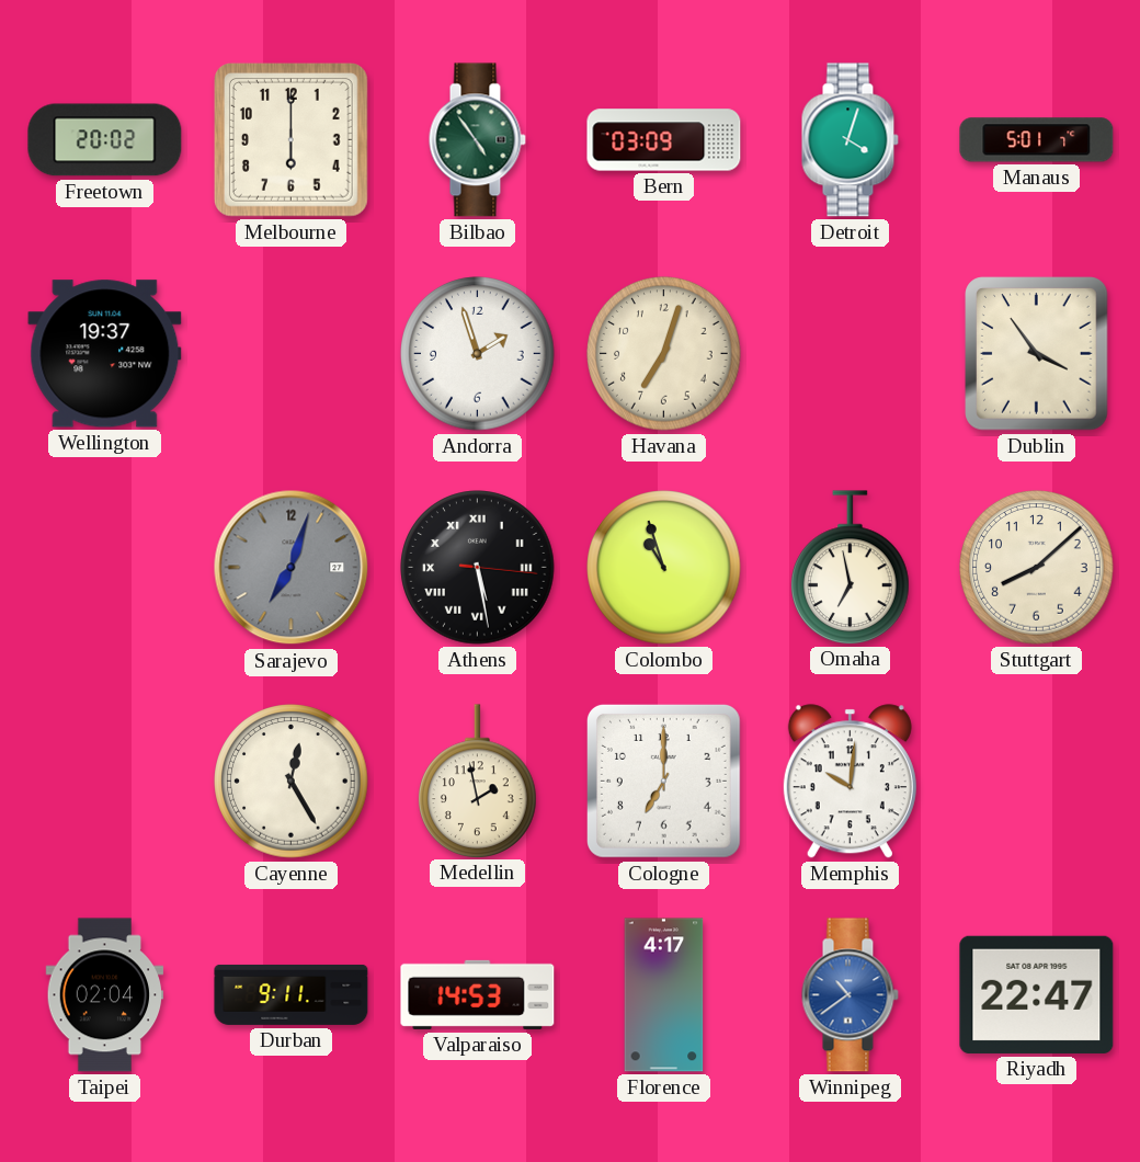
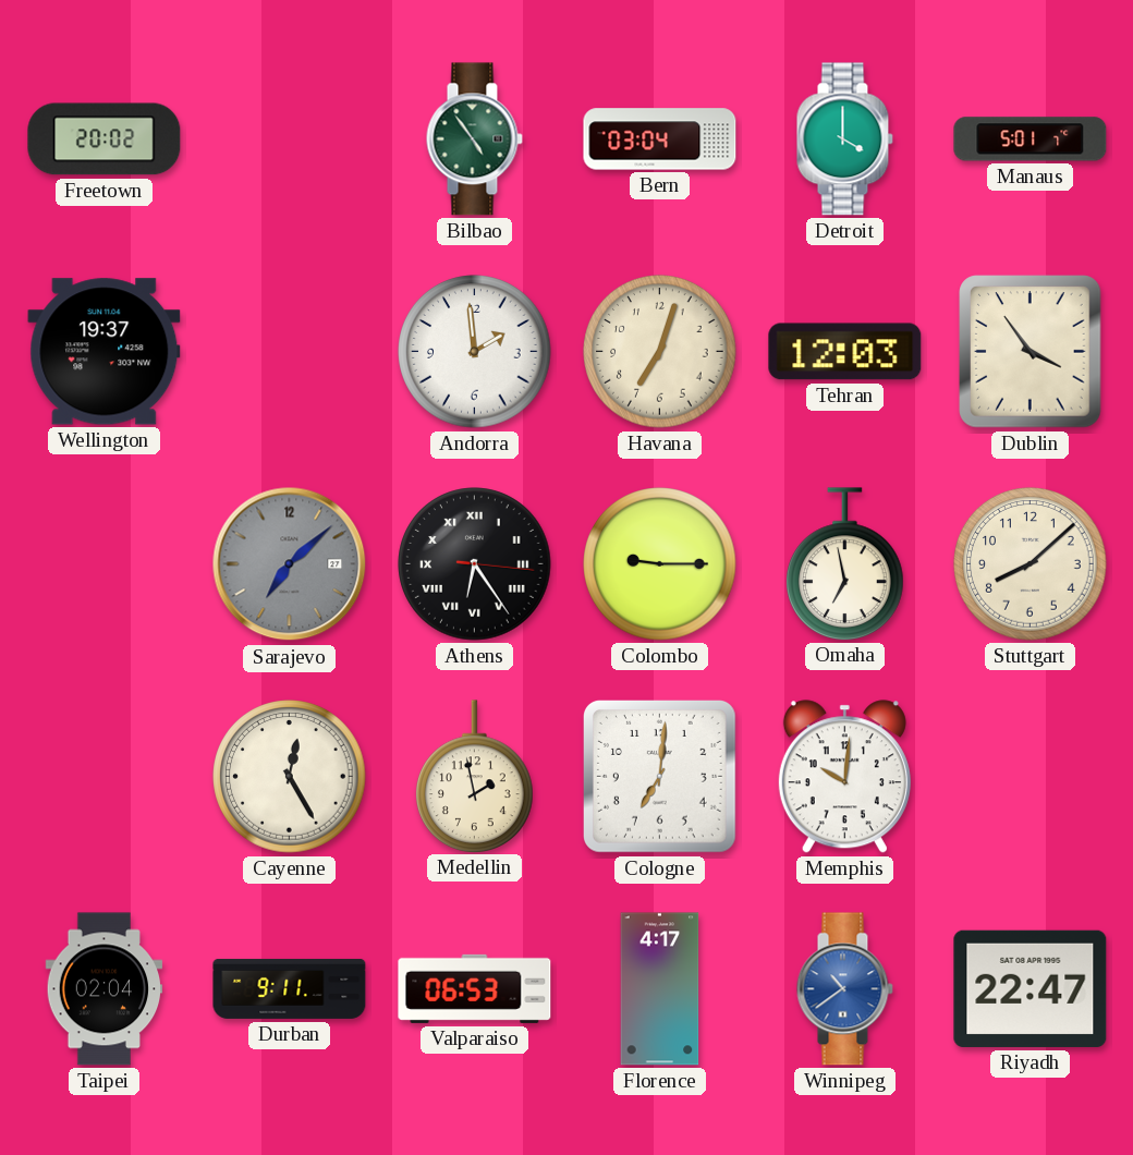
Melbourne: 6:00 -> none (292, 140)
Bern: 03:09 -> 03:04 (660, 139)
Detroit: 4:03 -> 4:00 (844, 139)
Andorra: 1:57 -> 1:59 (475, 352)
Tehran: none -> 12:03 (845, 352)
Sarajevo: 7:03 -> 7:08 (290, 564)
Athens: 5:28 -> 6:24 (475, 564)
Colombo: 10:57 -> 9:15 (660, 564)
Cologne: 7:00 -> 7:01 (660, 777)
Valparaiso: 14:53 -> 06:53 (475, 988)
